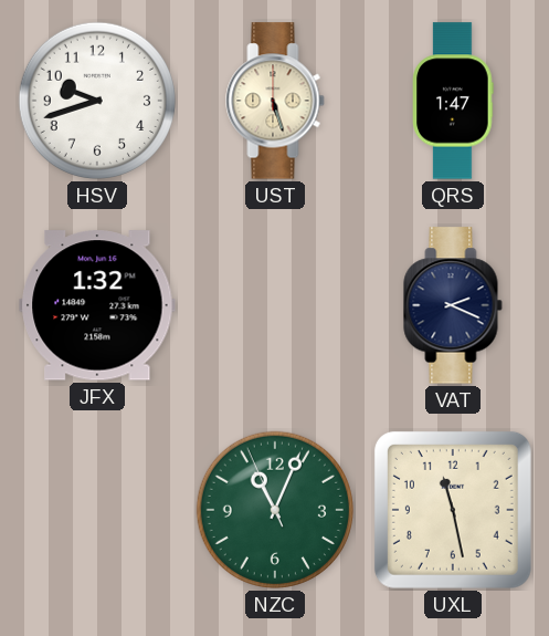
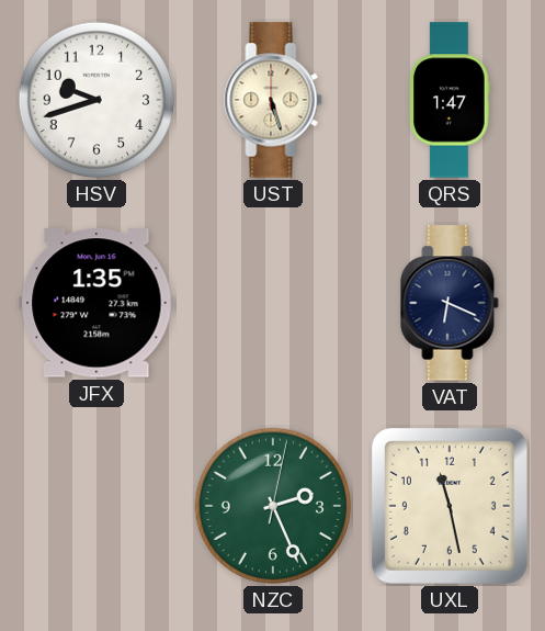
JFX: 1:32 -> 1:35 (96, 303)
VAT: 2:19 -> 6:19 (450, 303)
NZC: 11:03 -> 2:26 (273, 506)
